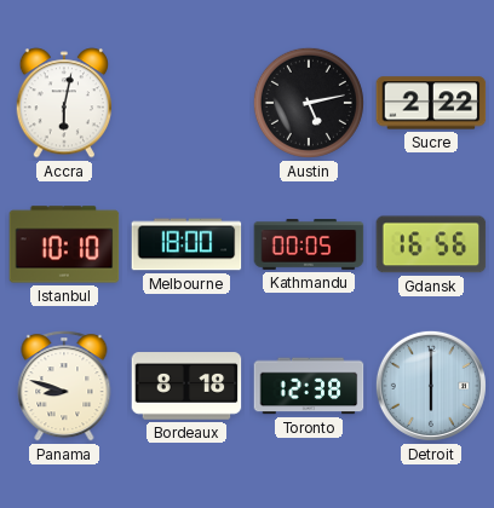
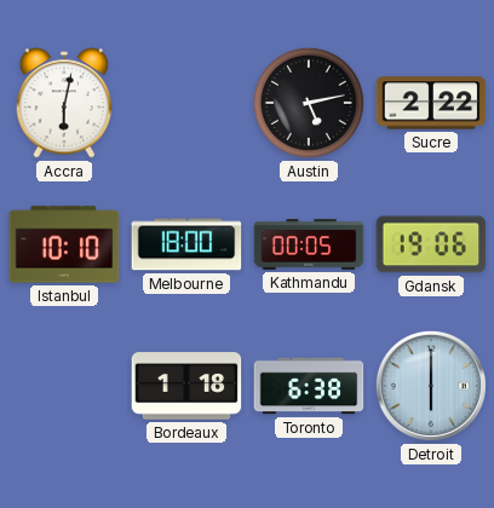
Gdansk: 16:56 -> 19:06 (431, 244)
Panama: 8:48 -> none (64, 386)
Bordeaux: 8:18 -> 1:18 (186, 386)
Toronto: 12:38 -> 6:38 (309, 386)
